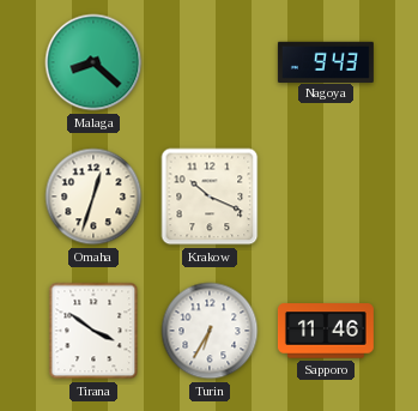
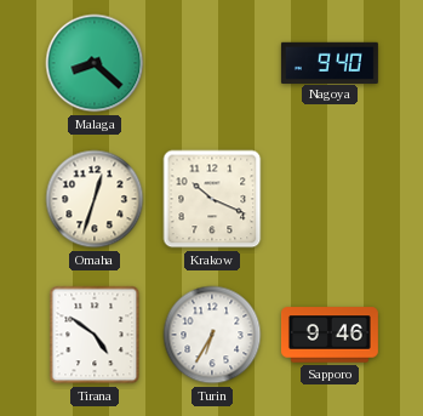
Nagoya: 9:43 -> 9:40 (330, 62)
Tirana: 3:51 -> 4:51 (95, 335)
Sapporo: 11:46 -> 9:46 (330, 335)
